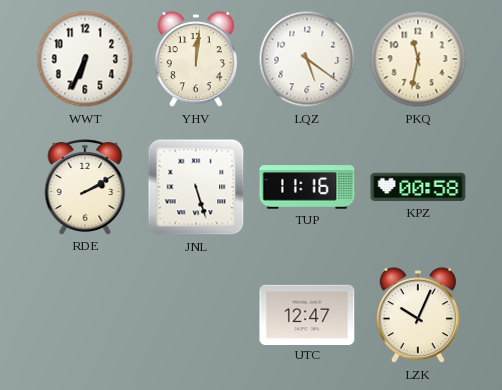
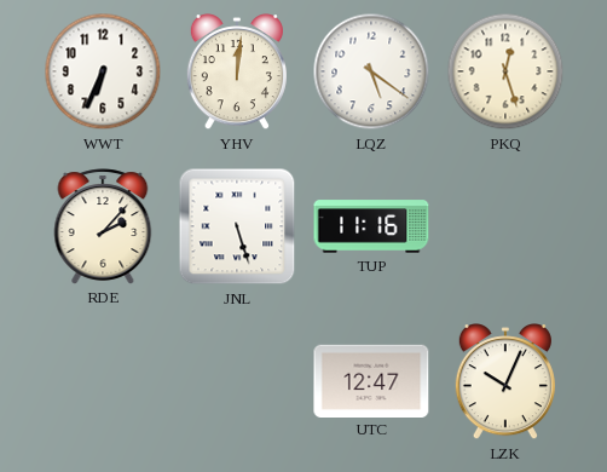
PKQ: 11:32 -> 12:27 (505, 71)
RDE: 2:10 -> 2:07 (103, 226)
KPZ: 00:58 -> none (418, 187)
